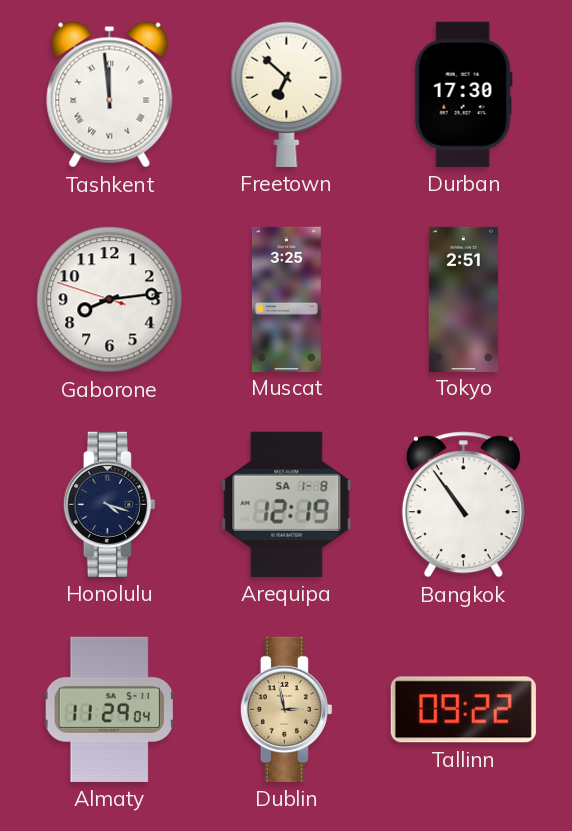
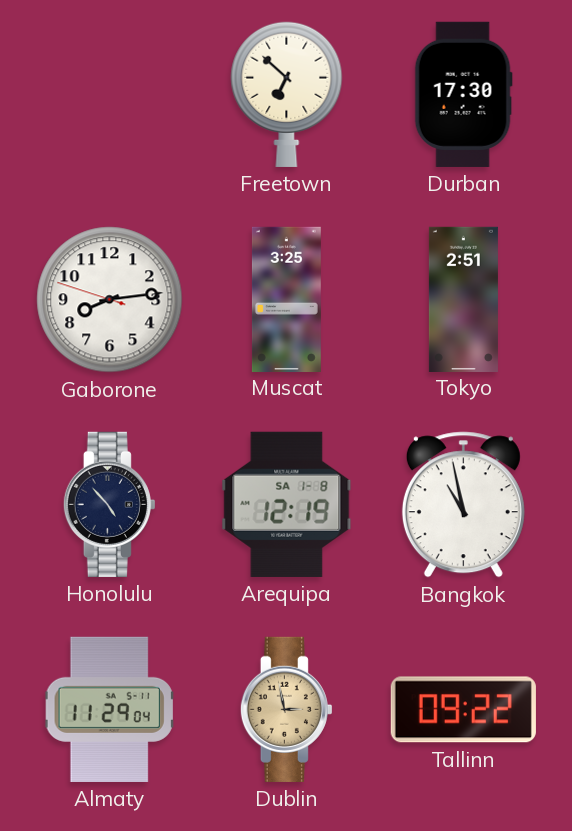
Tashkent: 11:59 -> none (110, 95)
Honolulu: 4:18 -> 4:53 (109, 504)
Bangkok: 10:54 -> 10:58 (463, 505)
